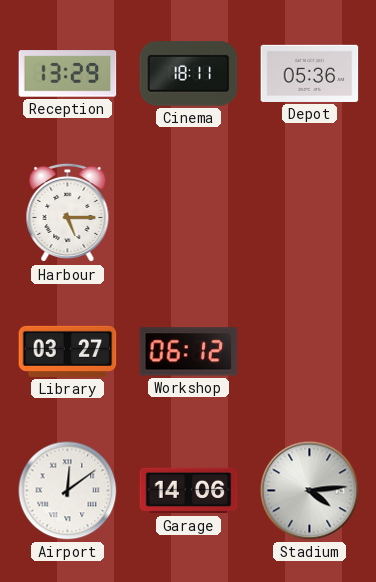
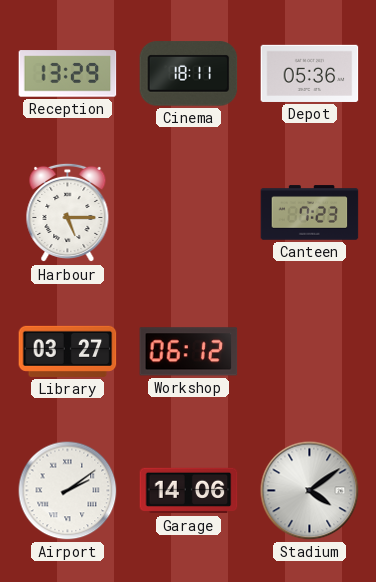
Canteen: none -> 7:23 (310, 213)
Airport: 12:09 -> 2:09 (68, 491)
Stadium: 4:14 -> 4:09 (310, 491)
